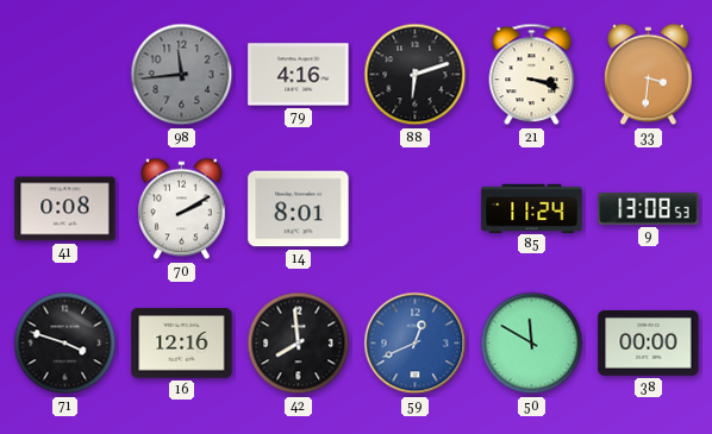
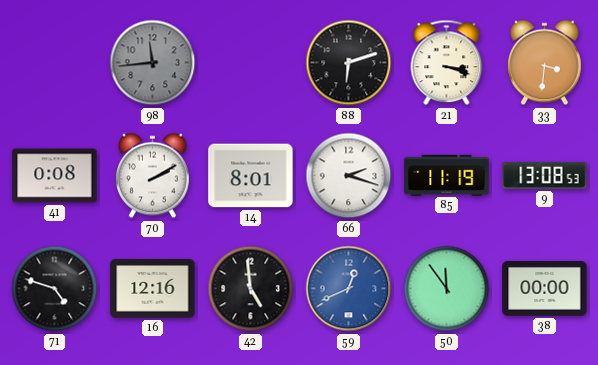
79: 4:16 -> none (299, 75)
66: none -> 2:18 (349, 176)
85: 11:24 -> 11:19 (447, 175)
71: 3:48 -> 4:48 (55, 289)
42: 7:59 -> 4:59 (251, 289)
50: 11:50 -> 11:54 (447, 289)
